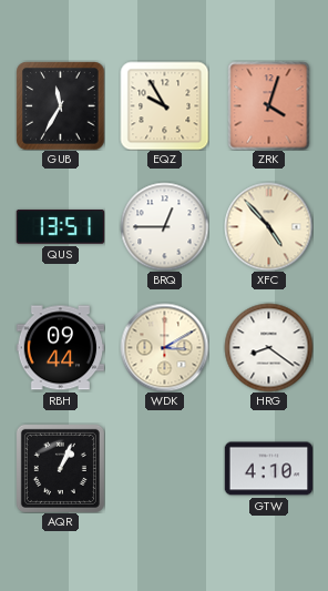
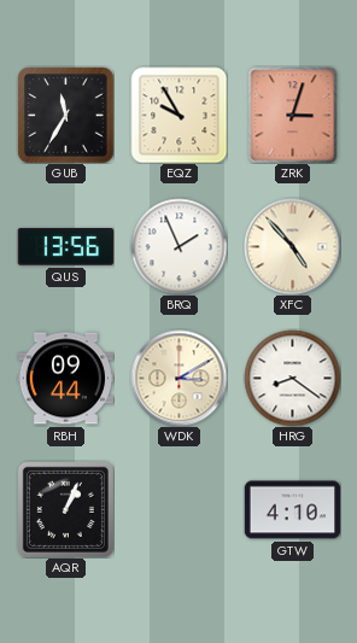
ZRK: 4:03 -> 3:03 (293, 115)
QUS: 13:51 -> 13:56 (65, 247)
BRQ: 12:45 -> 1:56 (178, 246)
